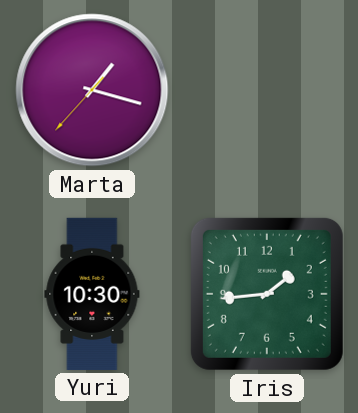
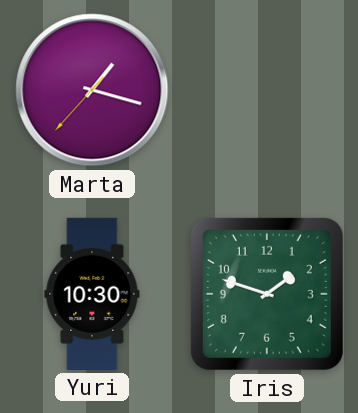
Iris: 1:44 -> 1:48 (267, 294)
